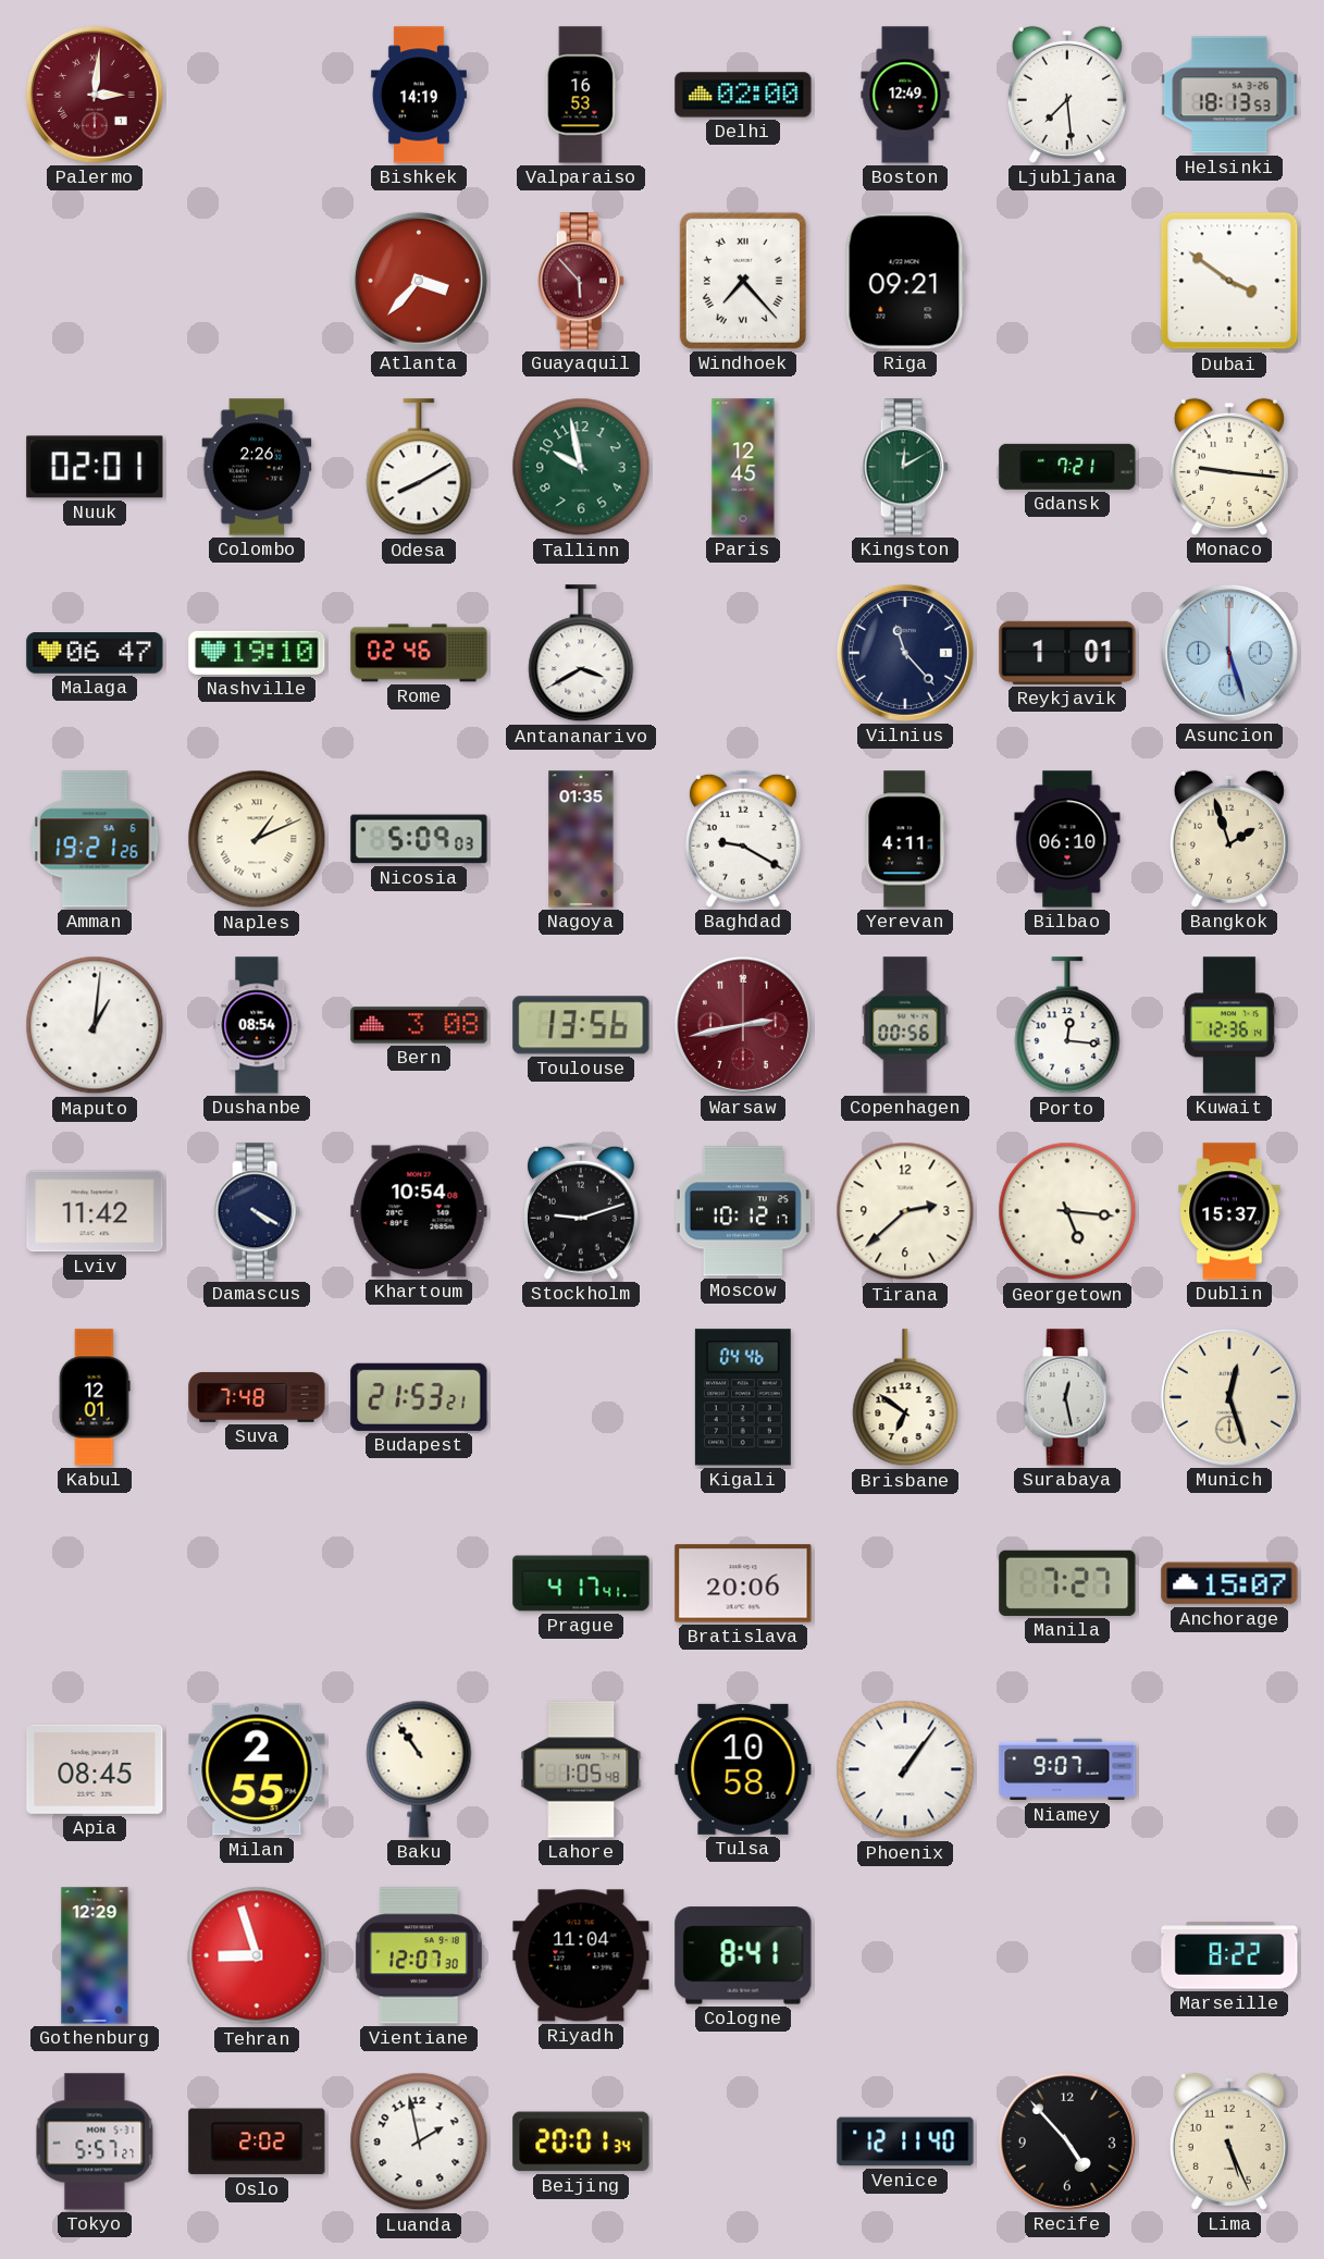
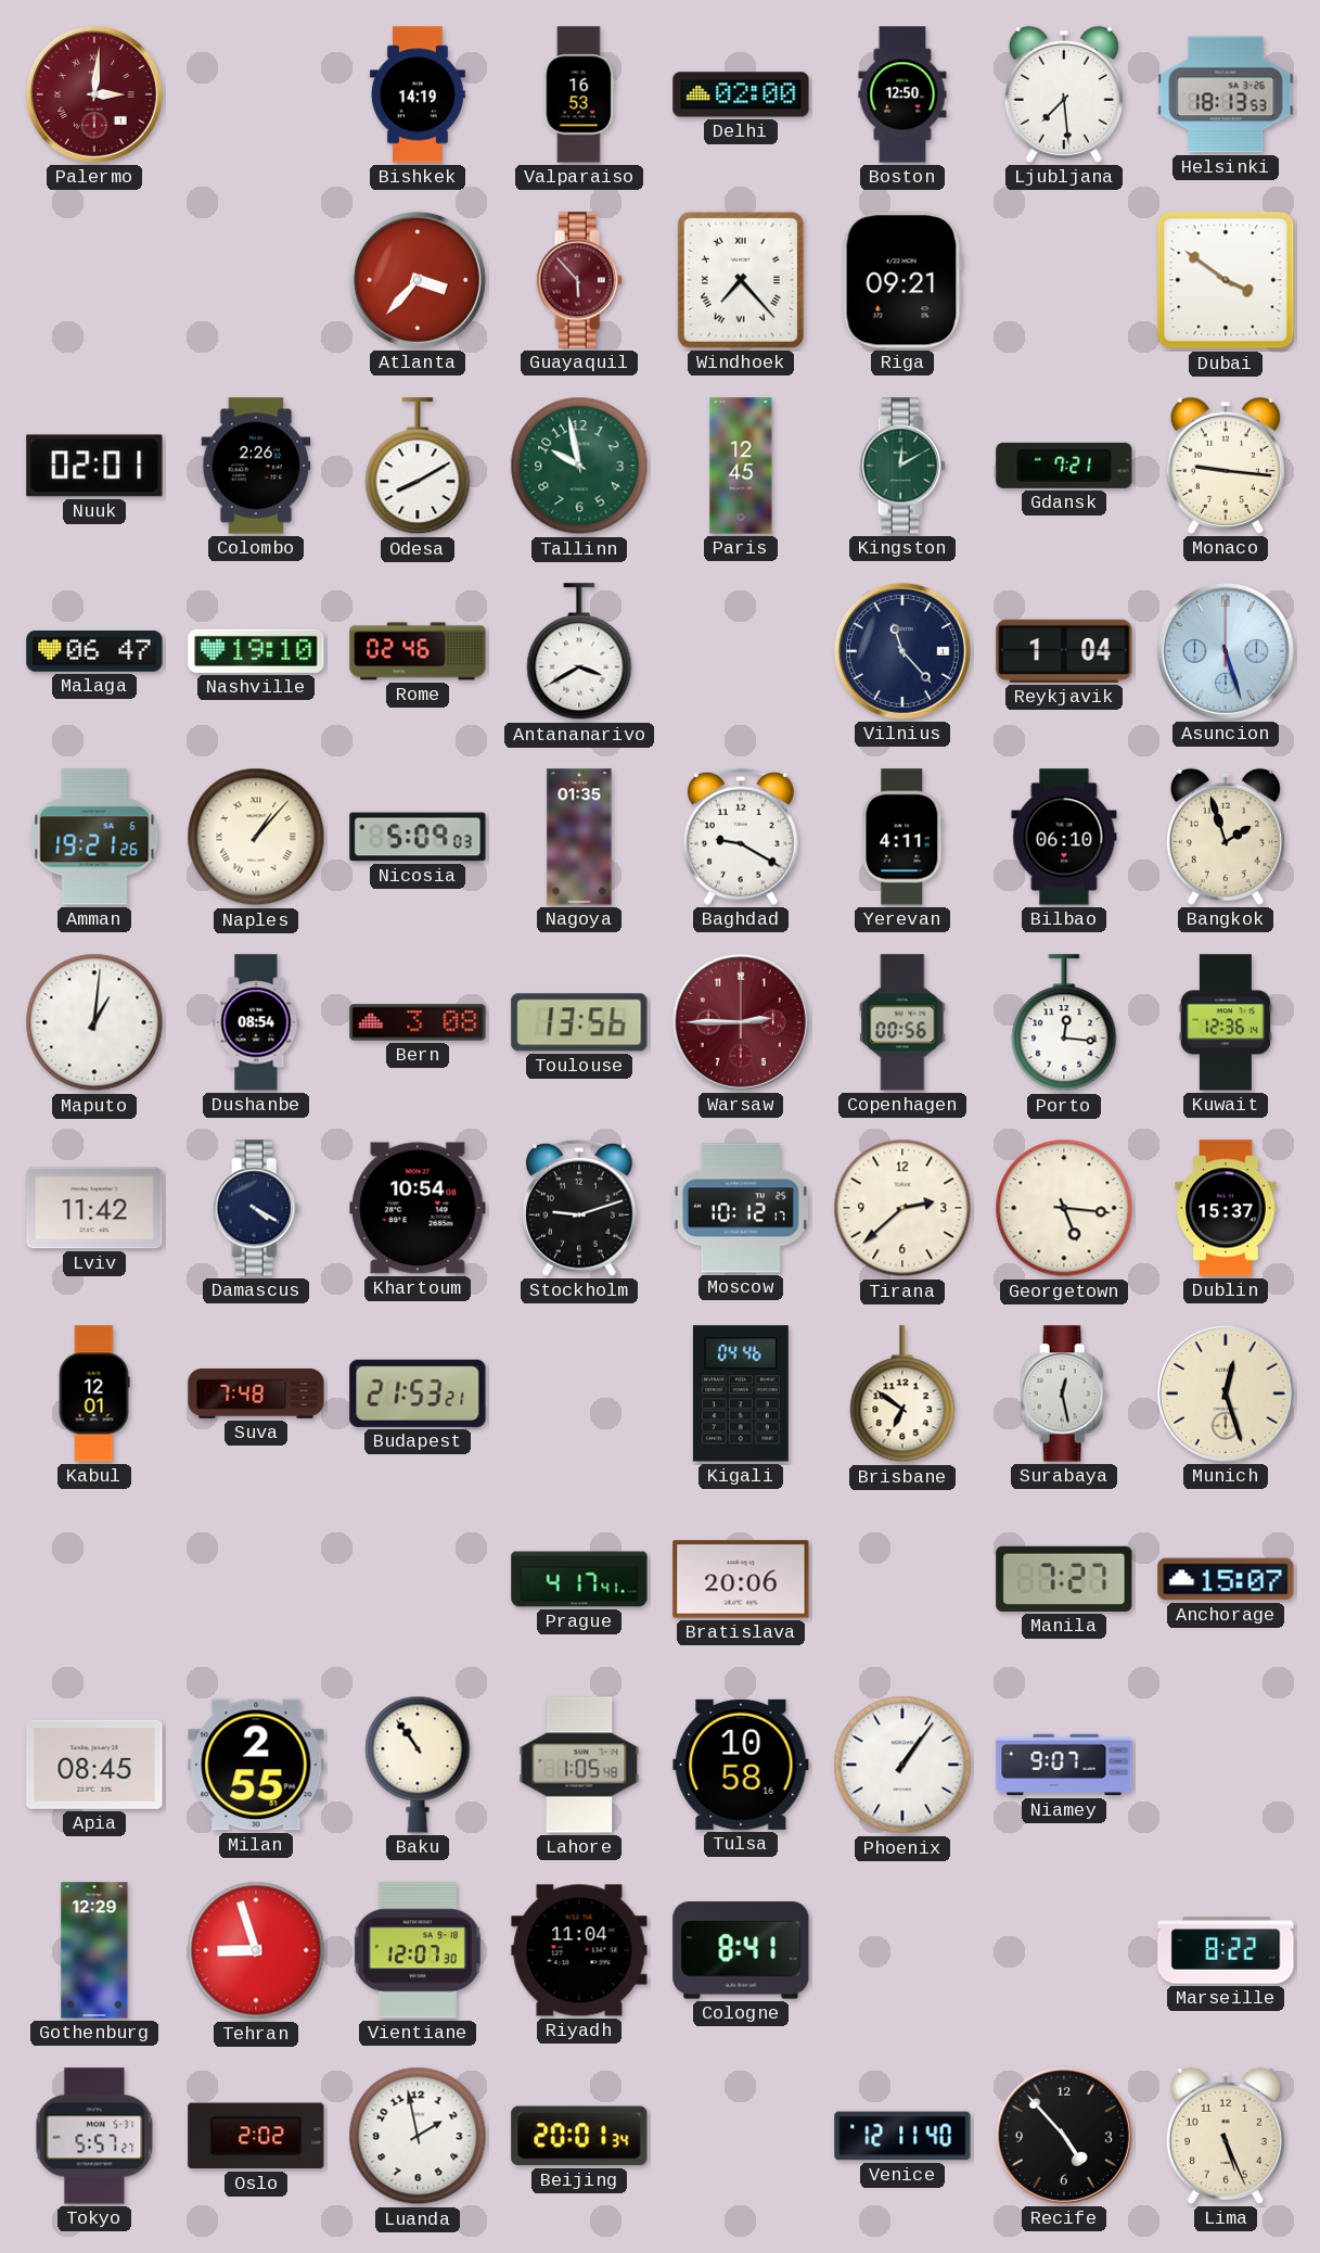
Boston: 12:49 -> 12:50 (902, 94)
Reykjavik: 1:01 -> 1:04 (1064, 651)
Naples: 1:11 -> 1:07 (256, 837)
Warsaw: 2:43 -> 2:45 (741, 1022)
